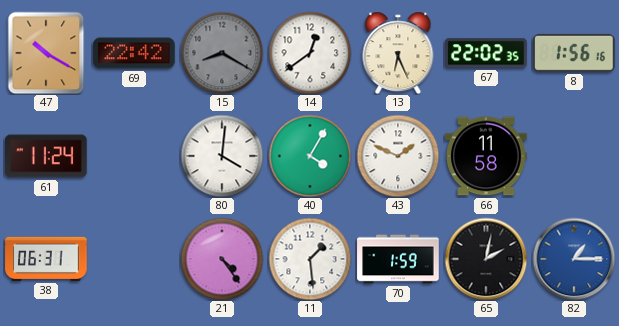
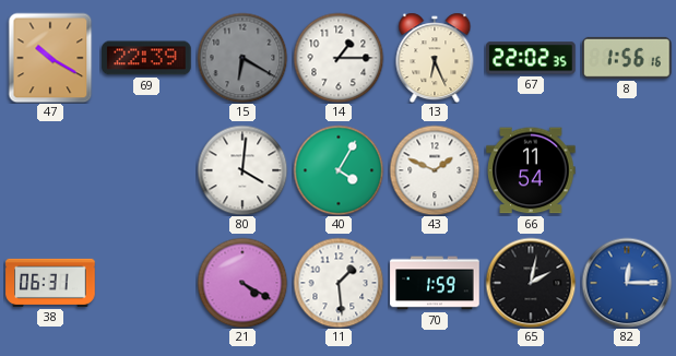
69: 22:42 -> 22:39 (146, 58)
15: 8:20 -> 6:20 (242, 58)
14: 12:39 -> 1:15 (339, 58)
61: 11:24 -> none (46, 156)
66: 11:58 -> 11:54 (531, 170)
21: 4:24 -> 4:20 (242, 283)
82: 1:15 -> 12:15 (627, 283)
